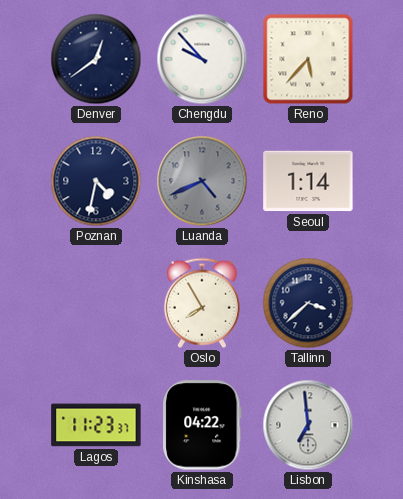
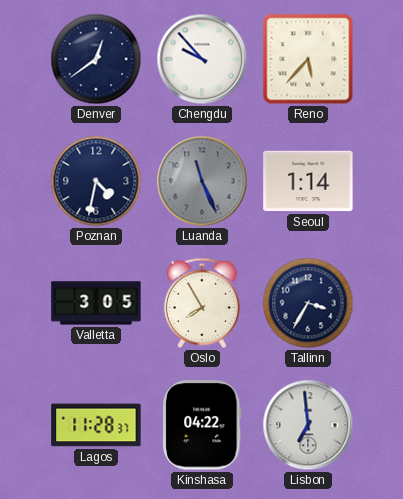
Luanda: 4:41 -> 11:26 (202, 181)
Valletta: none -> 3:05 (96, 303)
Tallinn: 3:38 -> 3:35 (308, 303)
Lagos: 11:23 -> 11:28 (96, 425)
